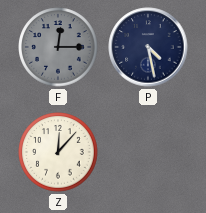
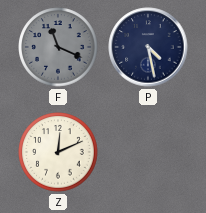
F: 12:15 -> 11:19 (58, 47)
Z: 12:07 -> 12:11 (58, 152)
